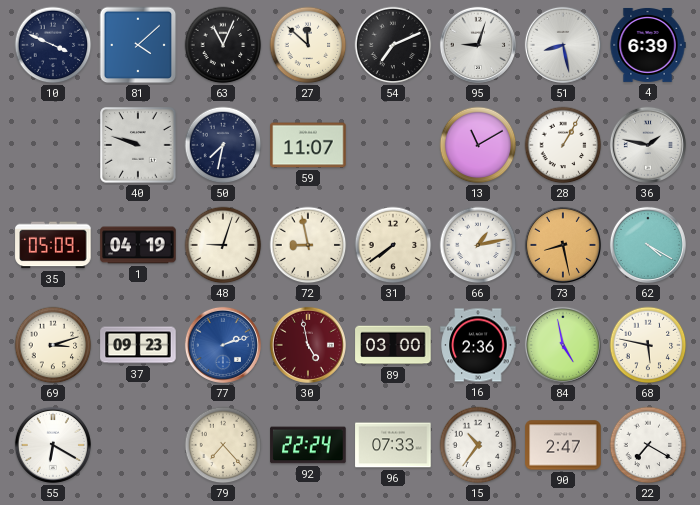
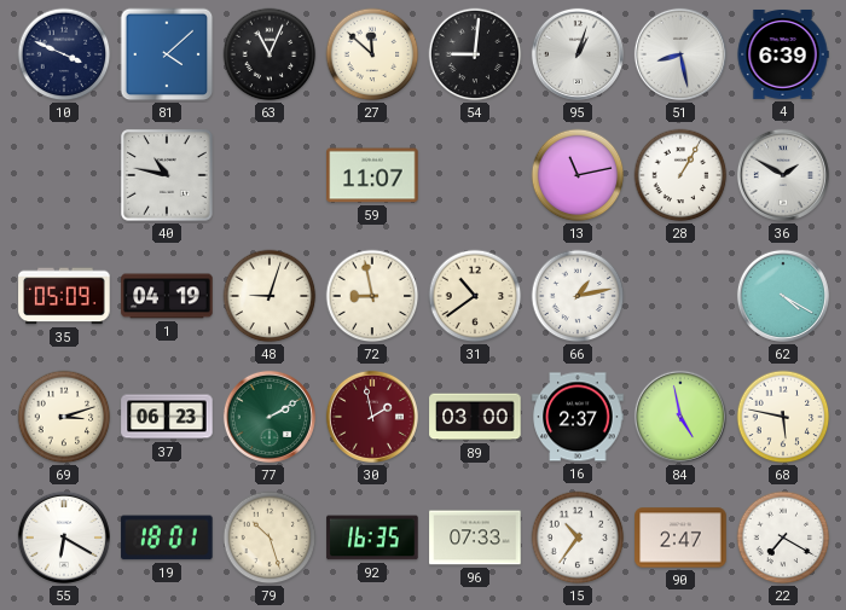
54: 7:11 -> 9:01 (475, 54)
95: 9:03 -> 1:03 (578, 54)
40: 9:48 -> 10:47 (167, 175)
50: 7:32 -> none (223, 145)
13: 11:10 -> 11:13 (578, 175)
36: 1:47 -> 1:50 (783, 175)
31: 7:39 -> 10:39 (475, 296)
73: 8:28 -> none (563, 245)
37: 09:23 -> 06:23 (167, 417)
77: 2:12 -> 2:10 (270, 417)
77 dial: blue -> green (270, 417)
30: 4:58 -> 1:58 (372, 417)
16: 2:36 -> 2:37 (578, 417)
19: none -> 18:01 (167, 538)
79: 7:23 -> 10:27 (270, 538)
92: 22:24 -> 16:35 (372, 538)
